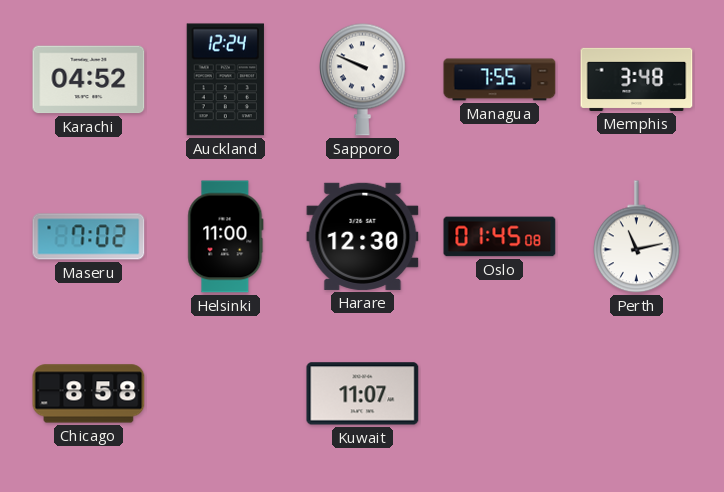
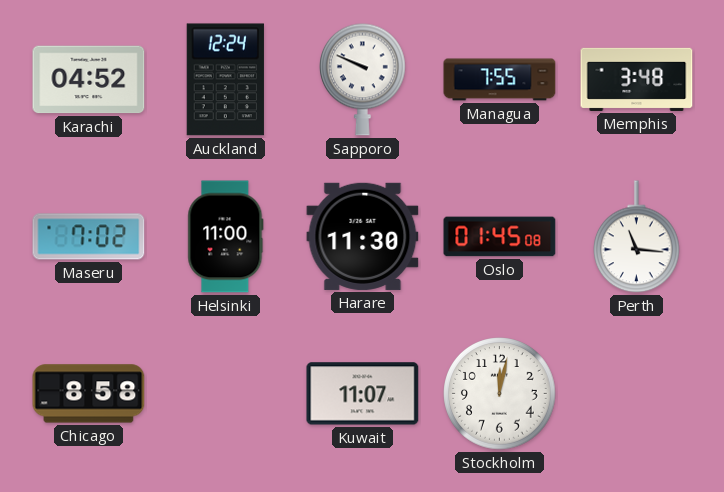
Harare: 12:30 -> 11:30 (363, 236)
Perth: 11:13 -> 11:16 (637, 237)
Stockholm: none -> 12:02 (500, 394)
